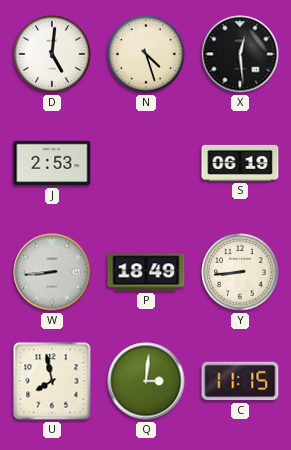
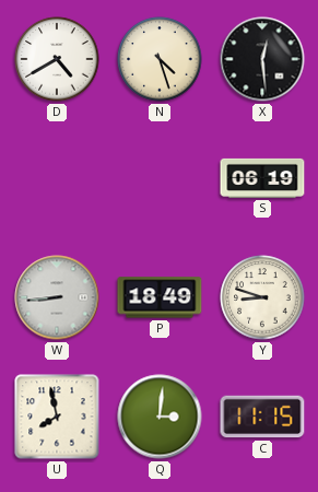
D: 5:01 -> 4:40 (57, 59)
J: 2:53 -> none (52, 163)
Y: 8:44 -> 8:48 (262, 297)
